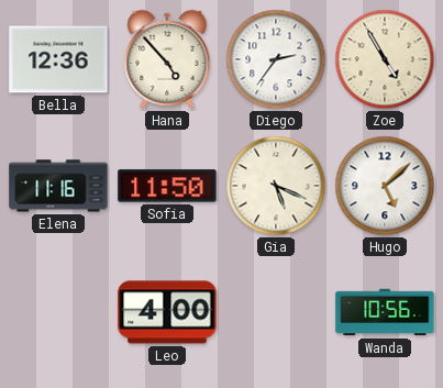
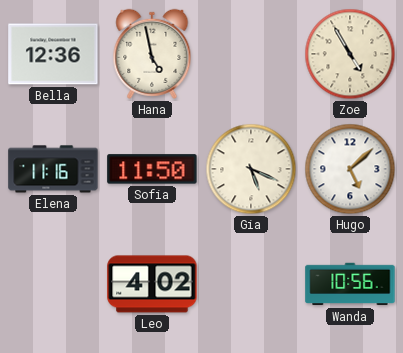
Hana: 4:53 -> 4:58 (152, 54)
Diego: 2:36 -> none (276, 59)
Leo: 4:00 -> 4:02 (152, 284)
